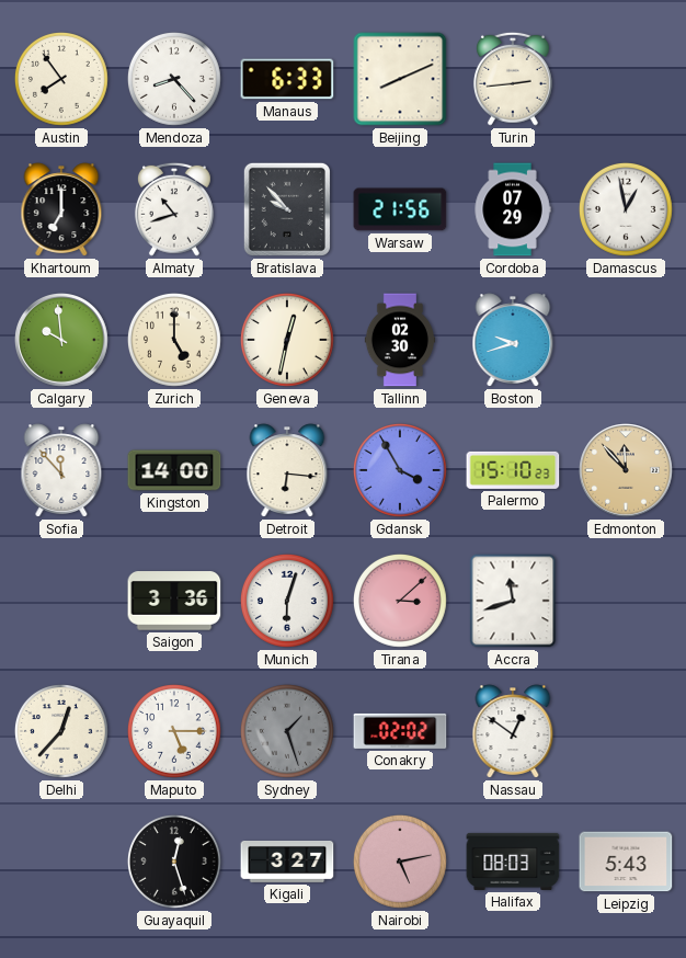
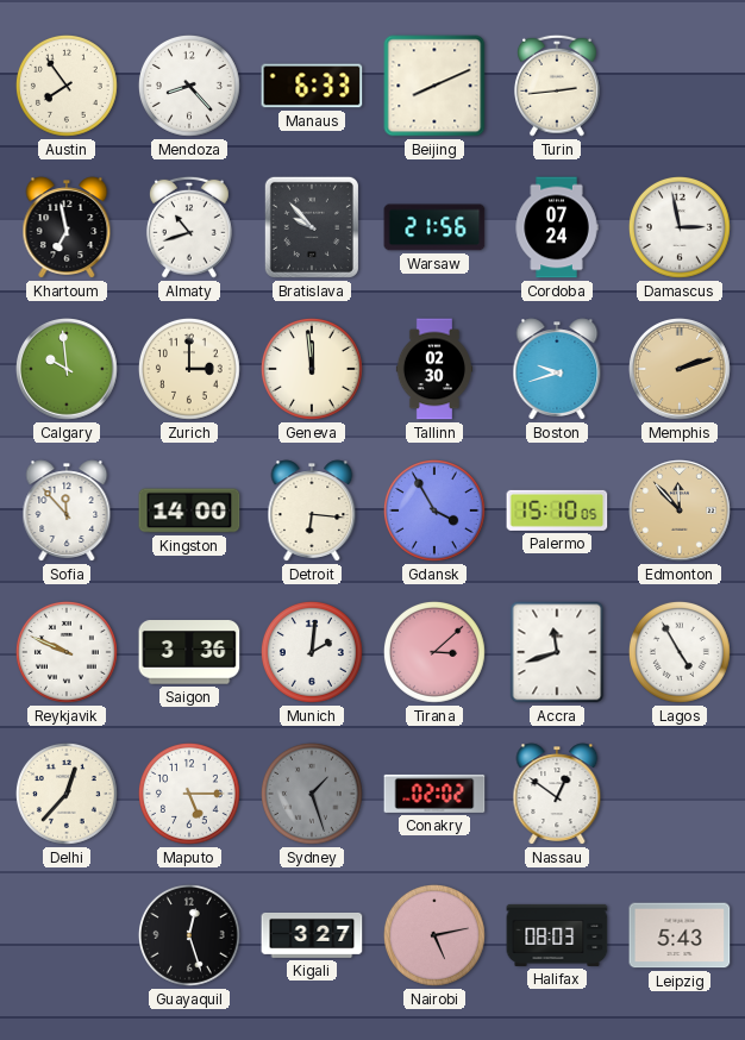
Khartoum: 7:00 -> 6:58 (67, 227)
Cordoba: 07:29 -> 07:24 (557, 227)
Damascus: 12:58 -> 2:58 (680, 227)
Zurich: 5:00 -> 3:00 (189, 369)
Geneva: 12:32 -> 11:59 (312, 369)
Memphis: none -> 2:12 (680, 369)
Palermo: 15:10:23 -> 15:10:05 (557, 510)
Reykjavik: none -> 9:49 (67, 652)
Munich: 6:03 -> 2:01 (312, 652)
Lagos: none -> 4:55 (680, 652)
